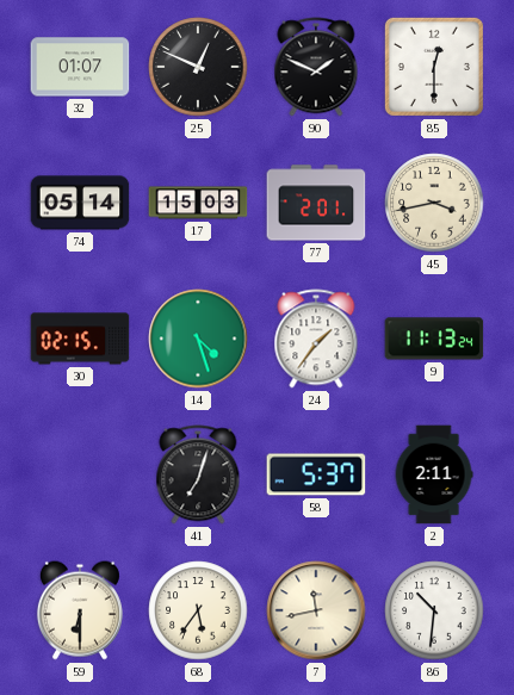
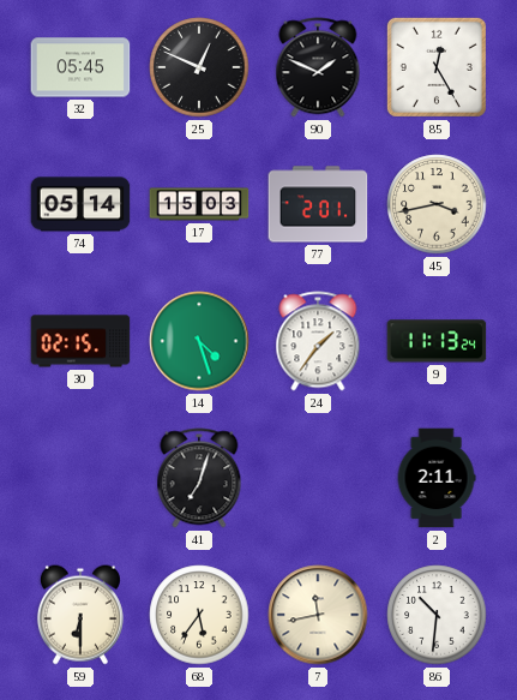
32: 01:07 -> 05:45 (80, 67)
85: 12:30 -> 12:25 (437, 67)
58: 5:37 -> none (316, 474)
